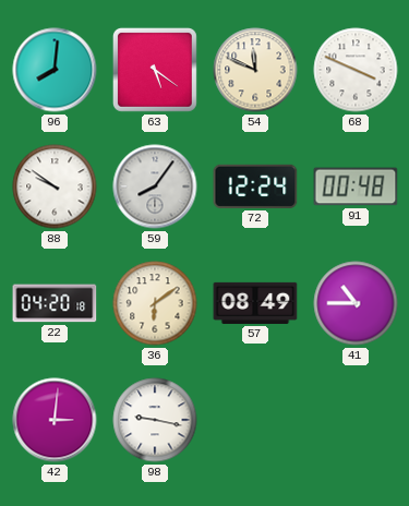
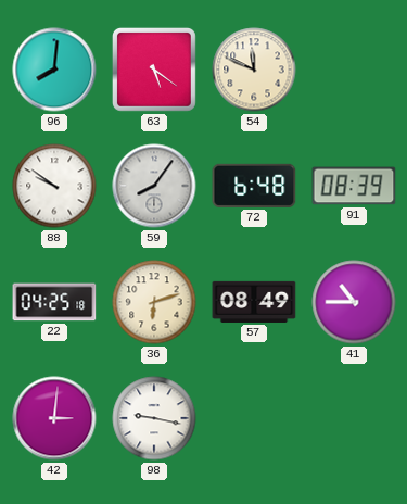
68: 3:49 -> none (356, 70)
72: 12:24 -> 6:48 (254, 186)
91: 00:48 -> 08:39 (354, 186)
22: 04:20 -> 04:25 (54, 302)
36: 6:09 -> 6:12 (154, 302)
